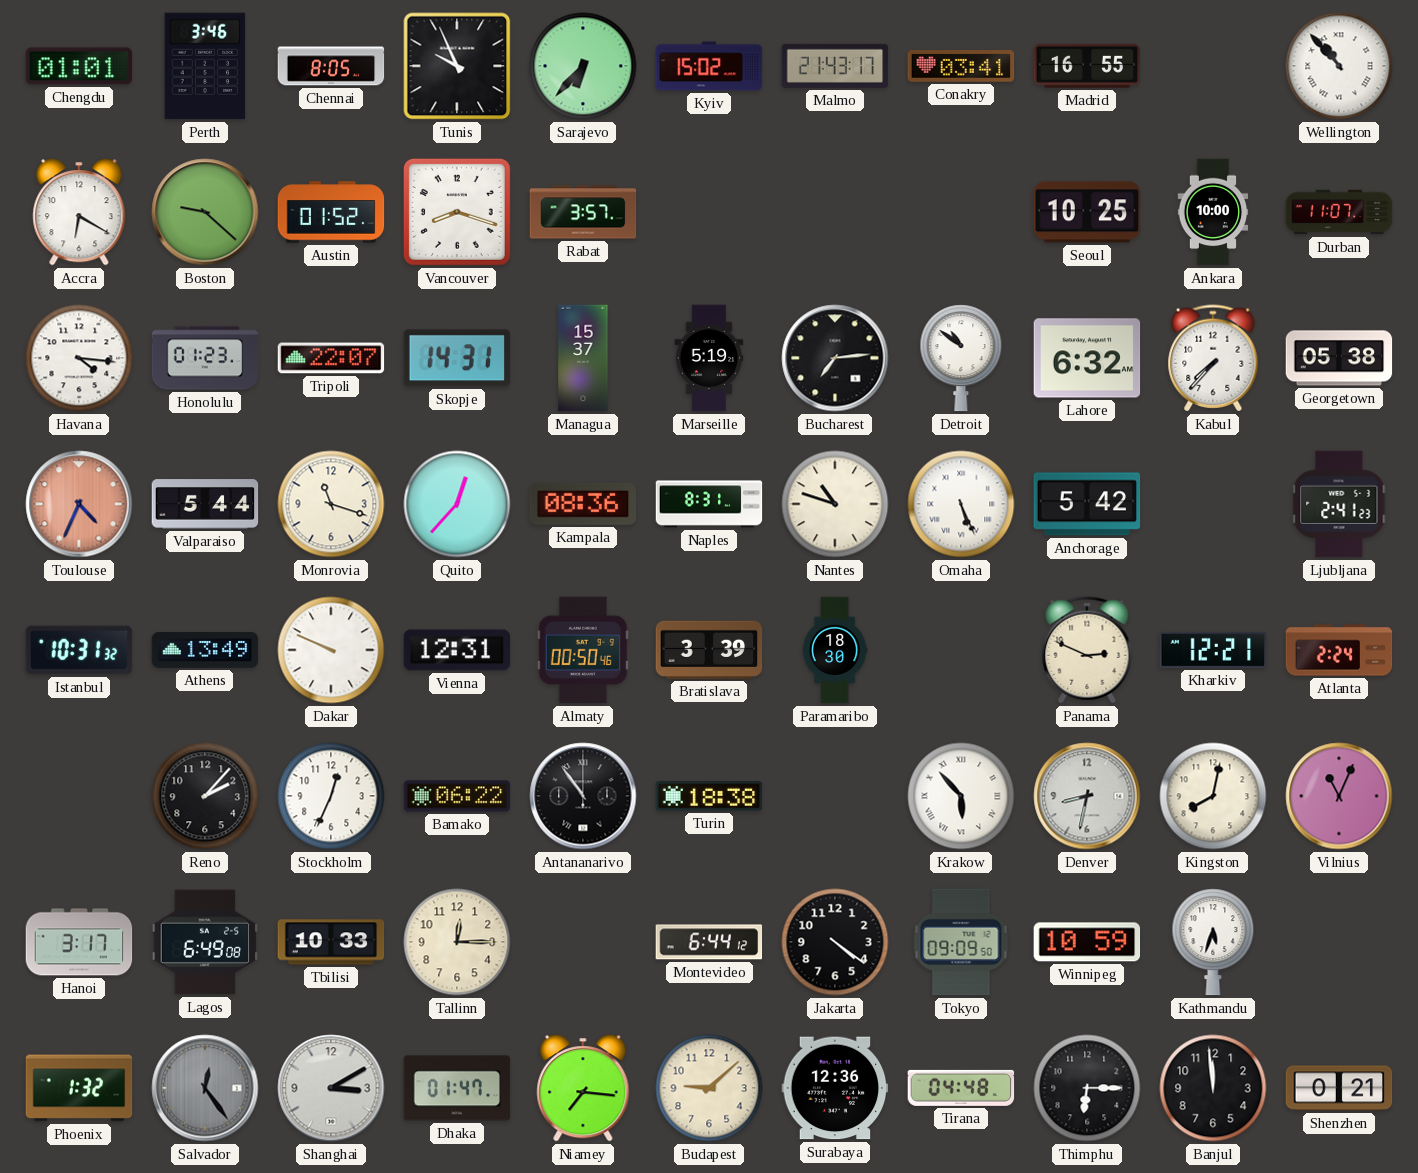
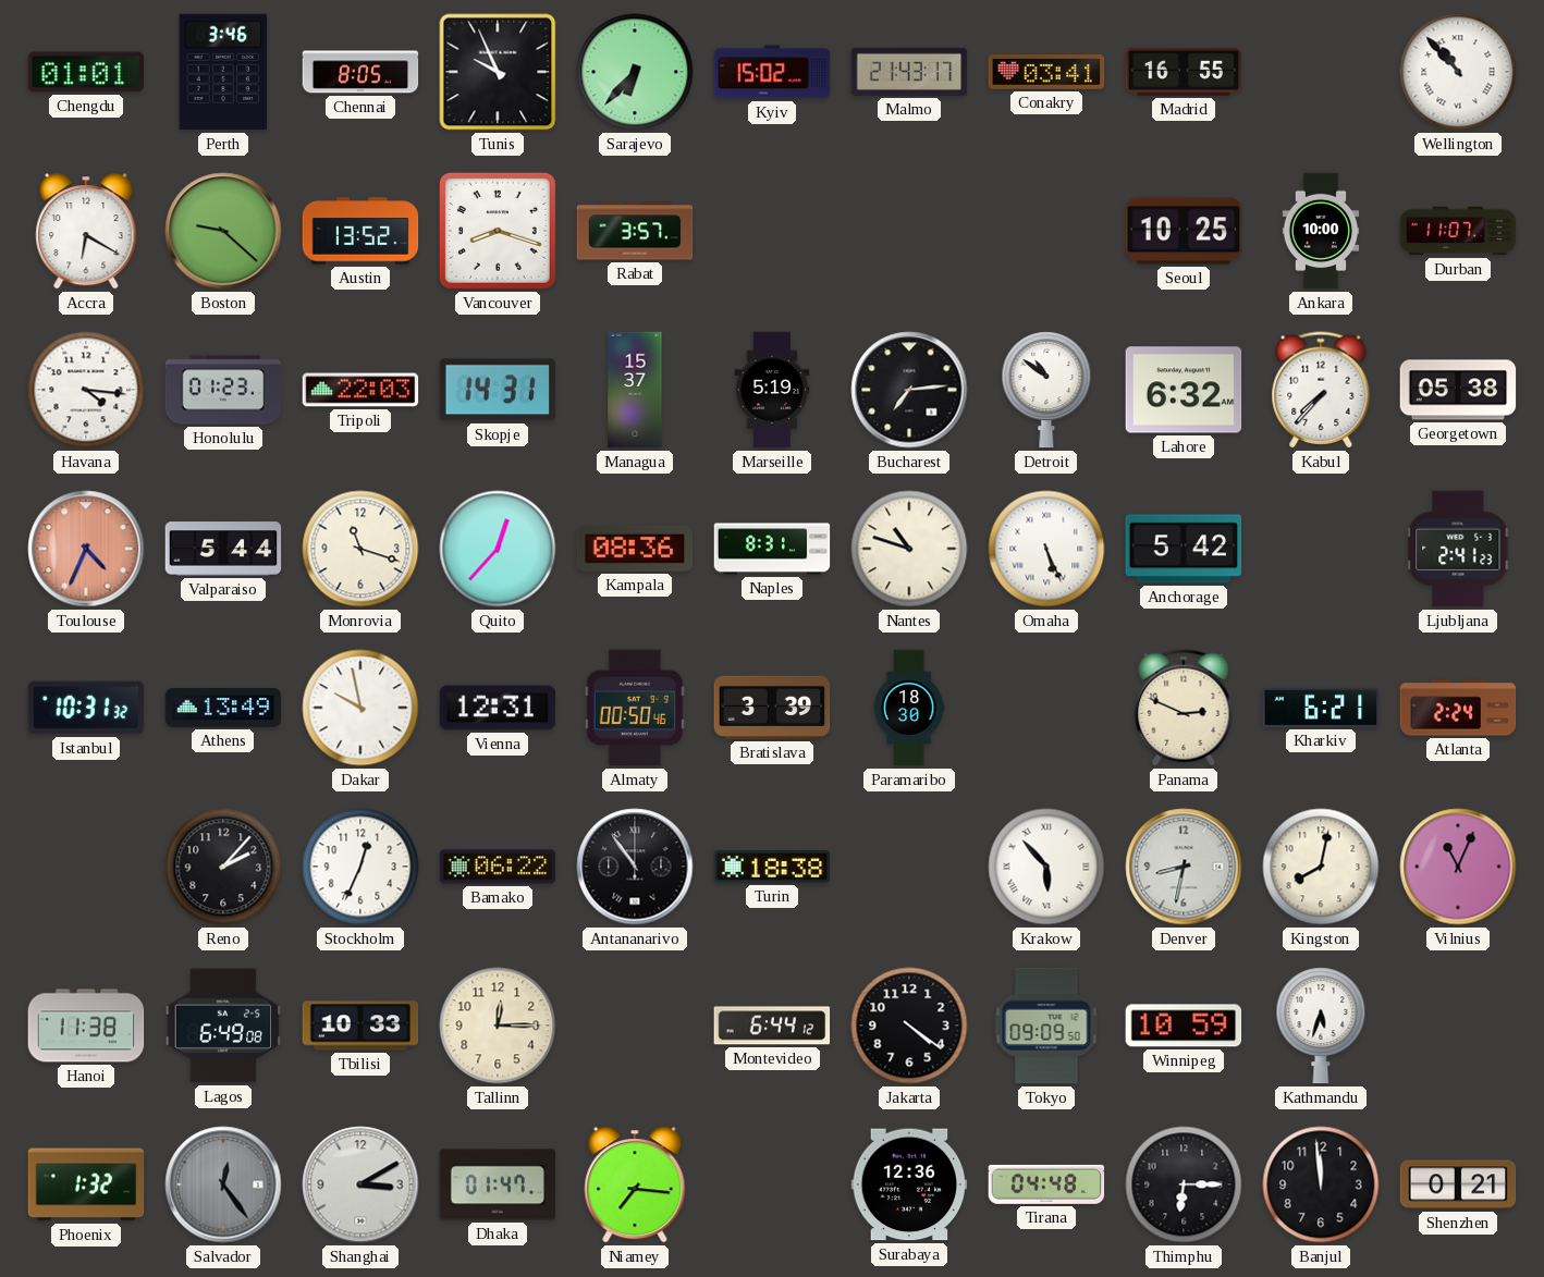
Austin: 01:52 -> 13:52 (360, 231)
Tripoli: 22:07 -> 22:03 (360, 390)
Dakar: 9:49 -> 9:58 (360, 708)
Kharkiv: 12:21 -> 6:21 (1321, 708)
Hanoi: 3:17 -> 11:38 (86, 1026)
Budapest: 9:08 -> none (709, 1088)
